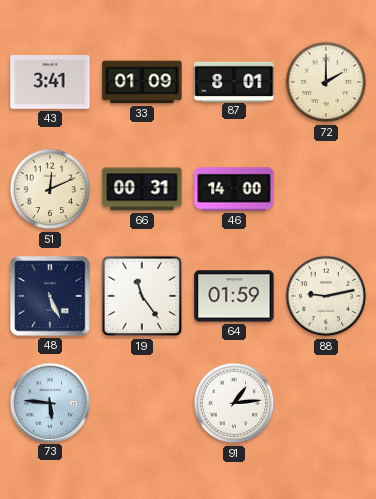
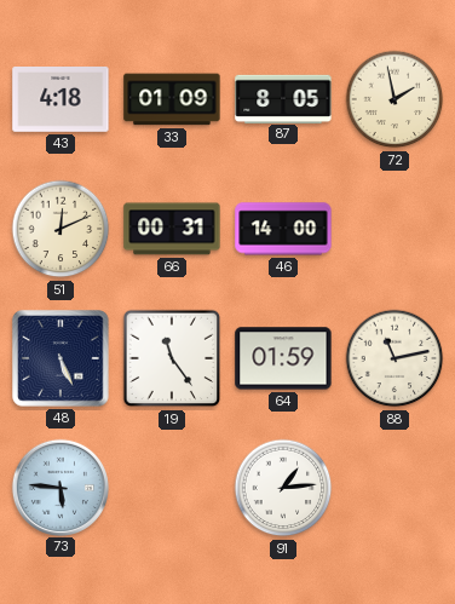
43: 3:41 -> 4:18 (61, 100)
87: 8:01 -> 8:05 (283, 98)
72: 2:00 -> 1:58 (394, 99)
88: 9:13 -> 11:13 (394, 358)
